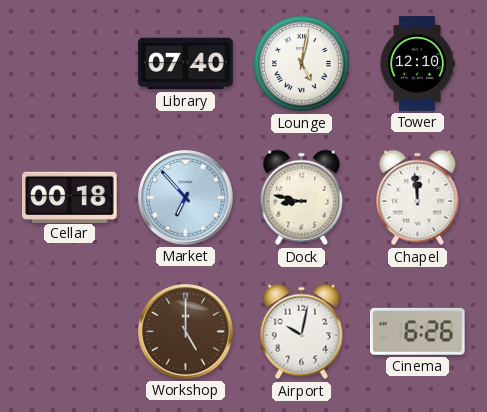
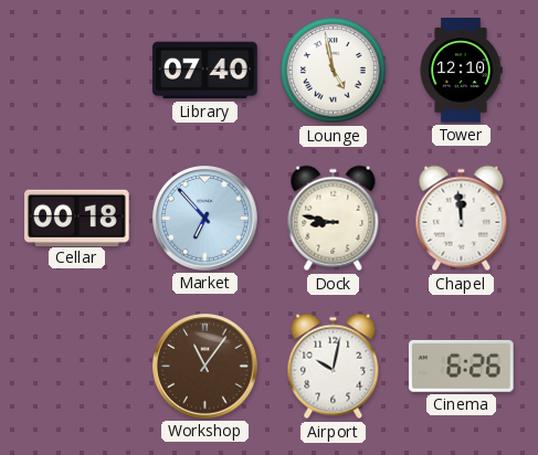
Lounge: 5:02 -> 4:58 (334, 71)
Workshop: 5:00 -> 11:06 (205, 367)
